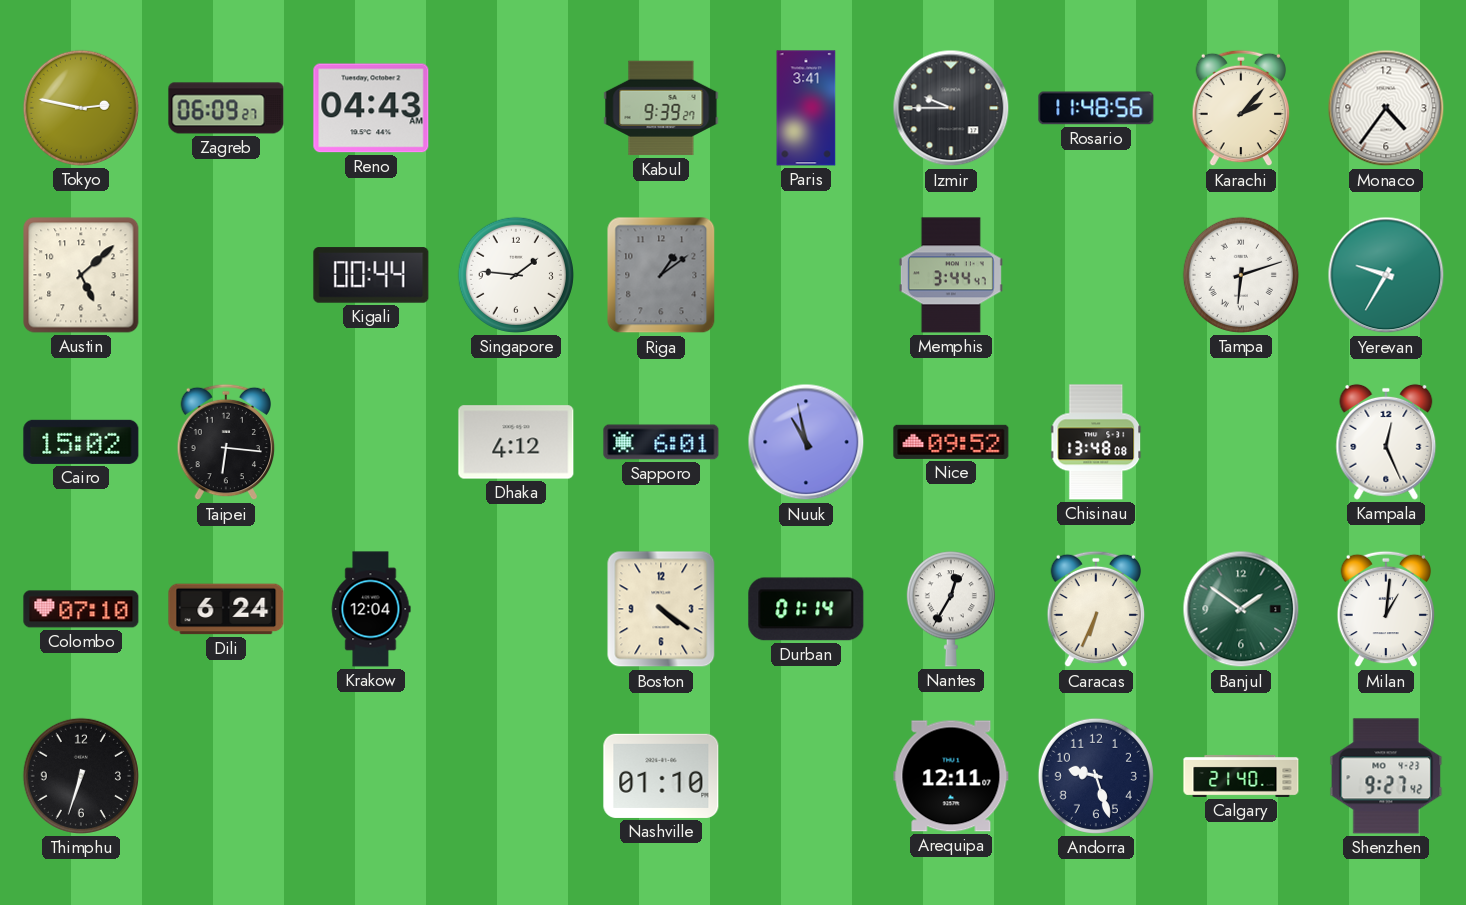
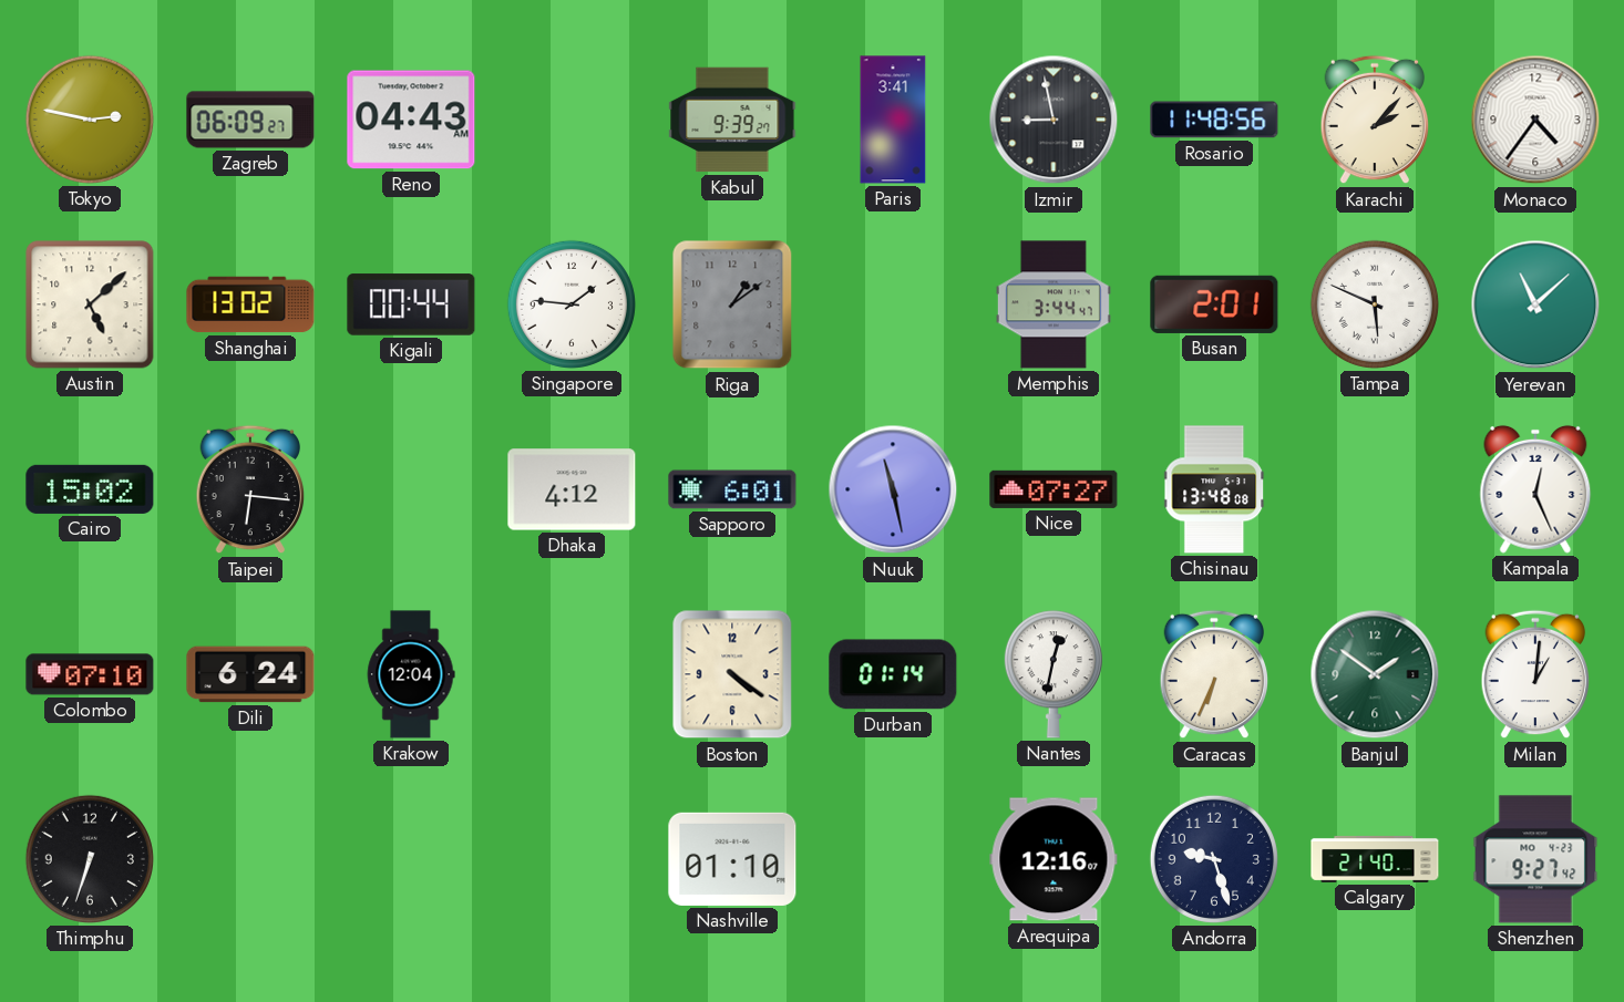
Izmir: 9:45 -> 8:58 (1053, 120)
Shanghai: none -> 13:02 (250, 304)
Busan: none -> 2:01 (1214, 304)
Tampa: 6:12 -> 5:49 (1375, 304)
Yerevan: 9:35 -> 11:08 (1535, 304)
Nuuk: 10:58 -> 11:28 (893, 489)
Nice: 09:52 -> 07:27 (1053, 489)
Nantes: 12:35 -> 12:32 (1053, 674)
Arequipa: 12:11 -> 12:16 (1053, 859)
